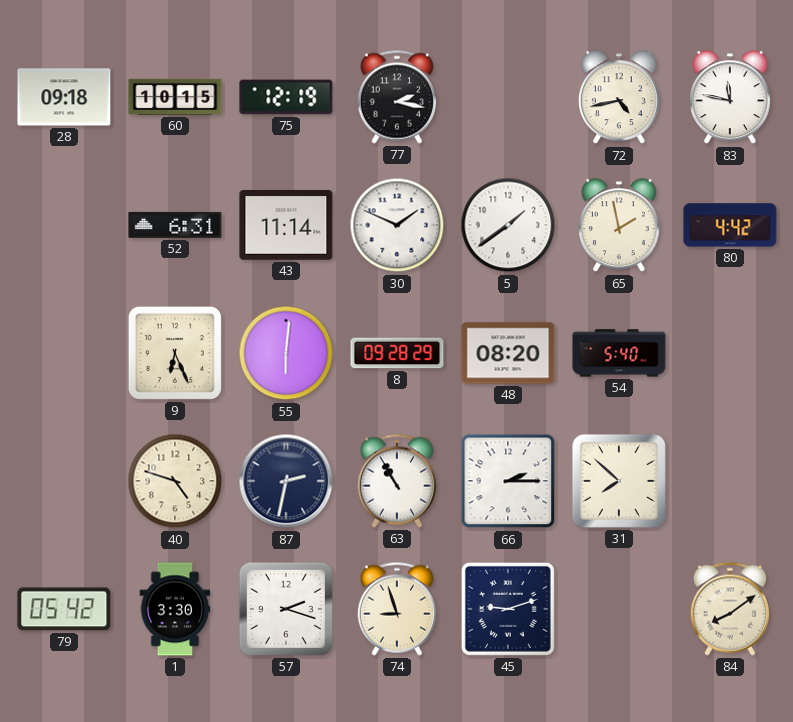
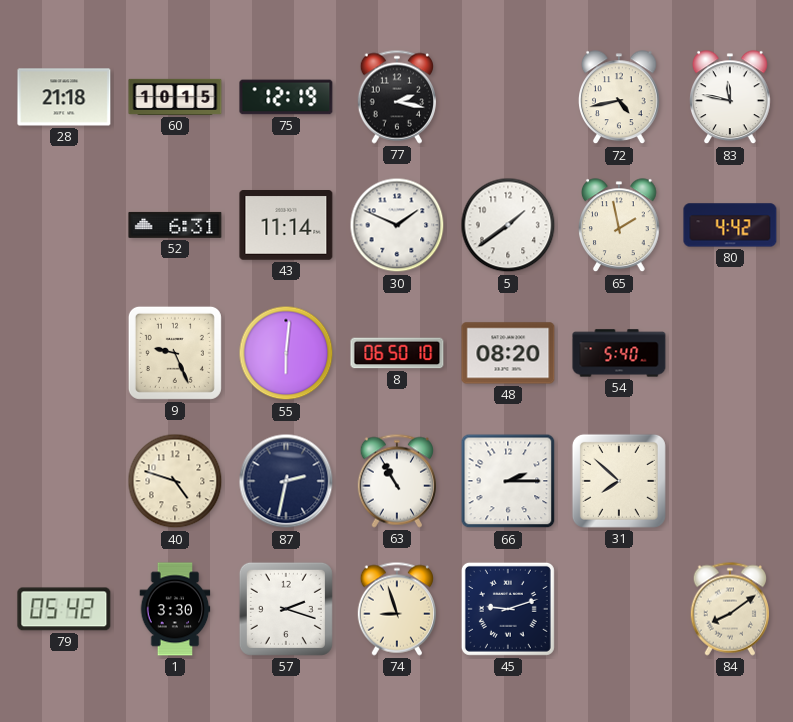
28: 09:18 -> 21:18 (64, 97)
9: 6:26 -> 9:26 (175, 353)
8: 09:28 -> 06:50 (397, 353)
